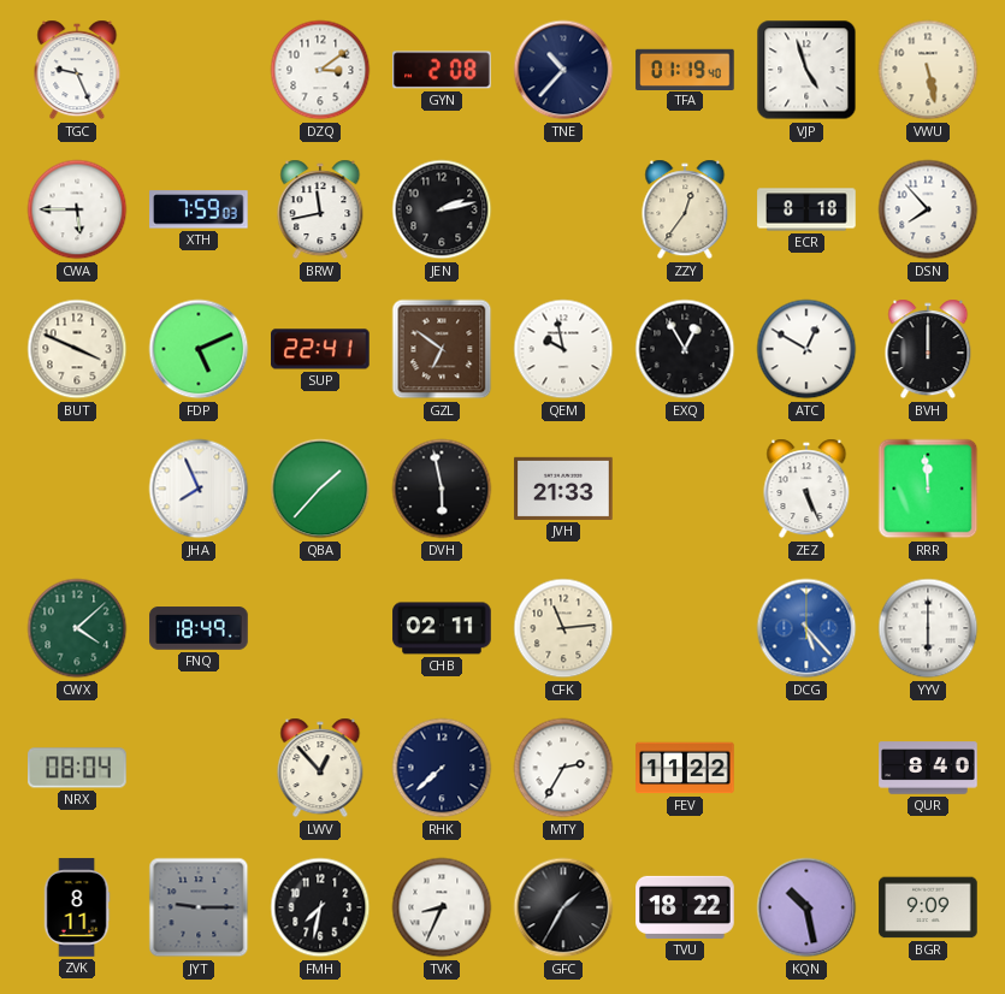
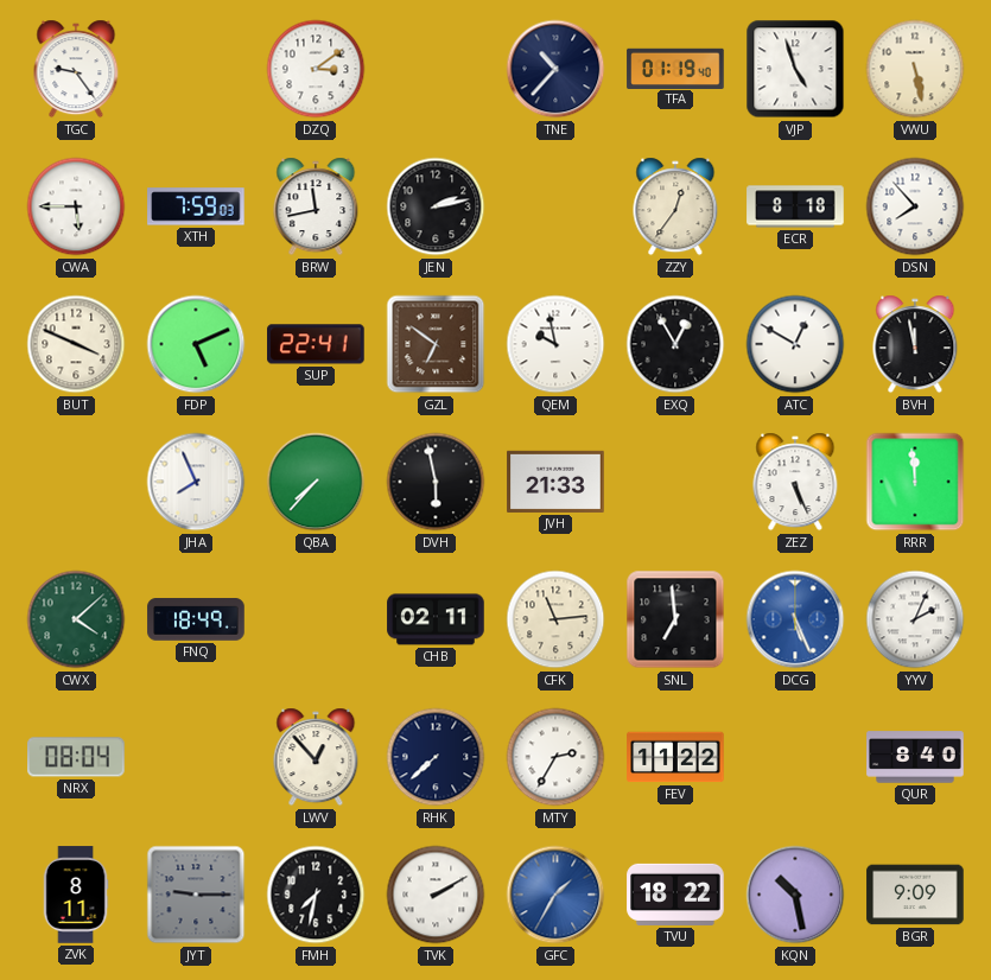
TGC: 9:26 -> 9:24 (76, 69)
GYN: 2:08 -> none (442, 70)
BVH: 12:00 -> 11:58 (915, 344)
QBA: 1:37 -> 7:37 (316, 482)
SNL: none -> 6:59 (675, 619)
DCG: 5:23 -> 5:26 (795, 619)
YYV: 6:00 -> 2:04 (915, 619)
TVK: 8:34 -> 2:10 (436, 895)
GFC dial: black -> blue (555, 895)
